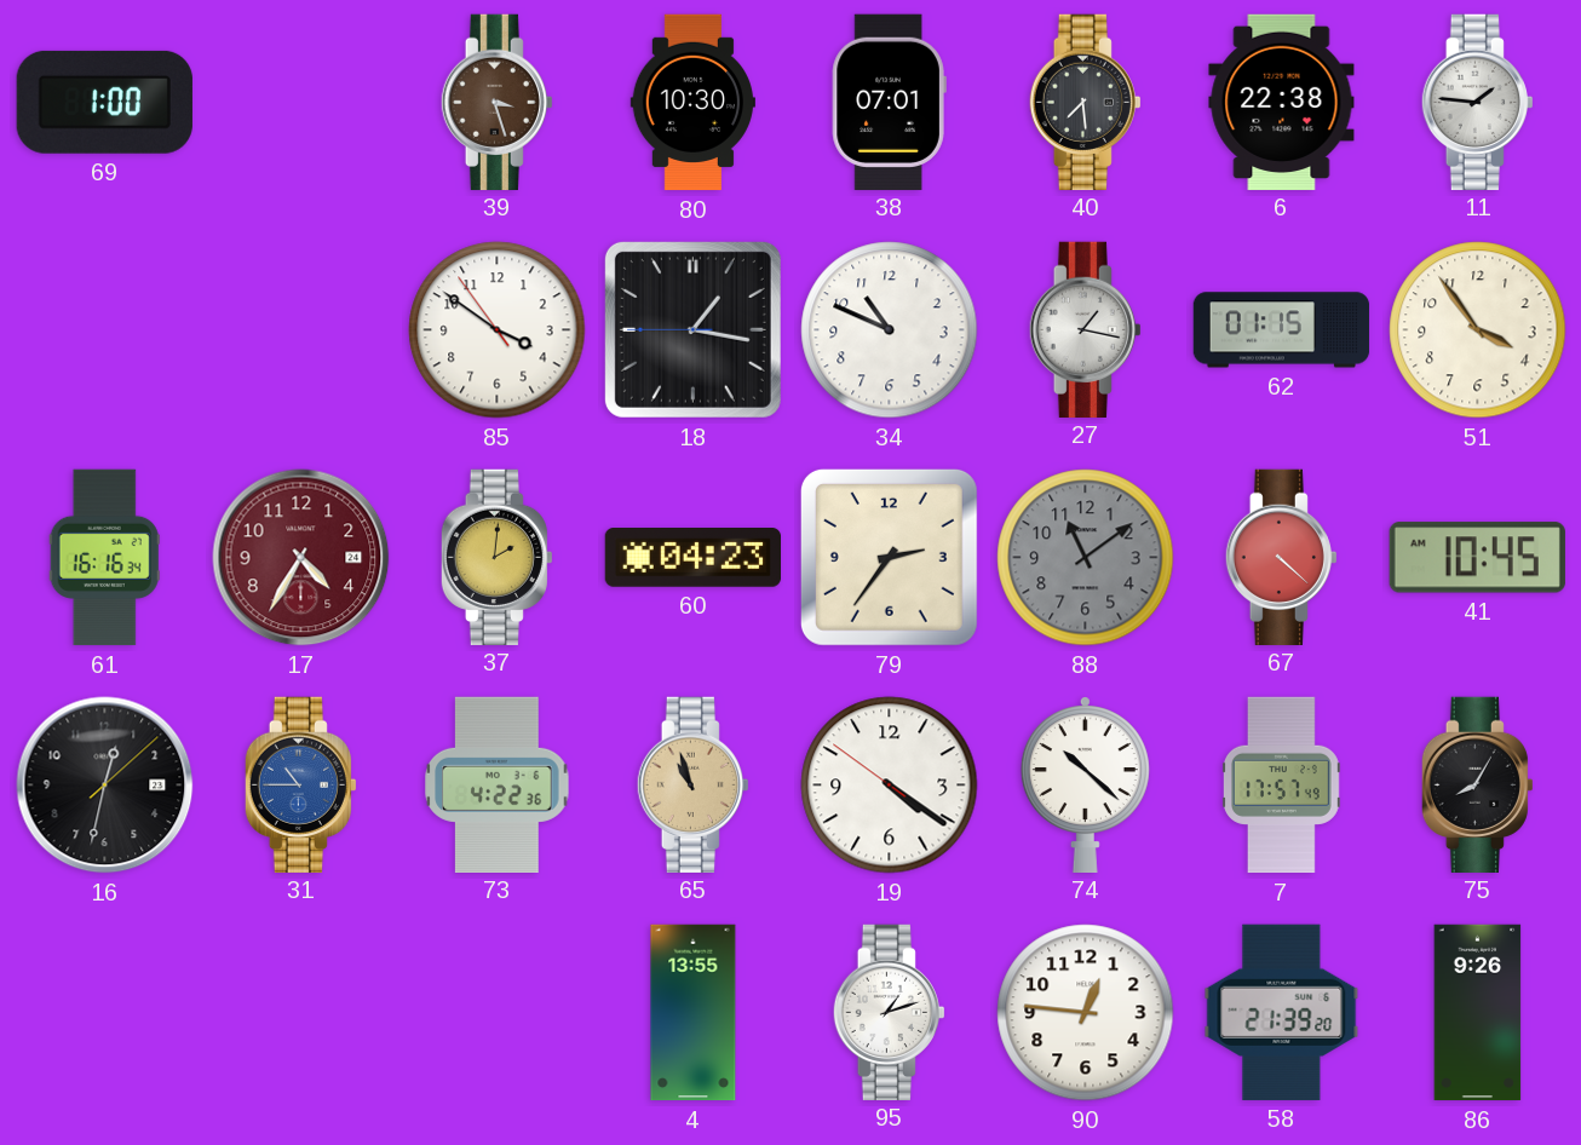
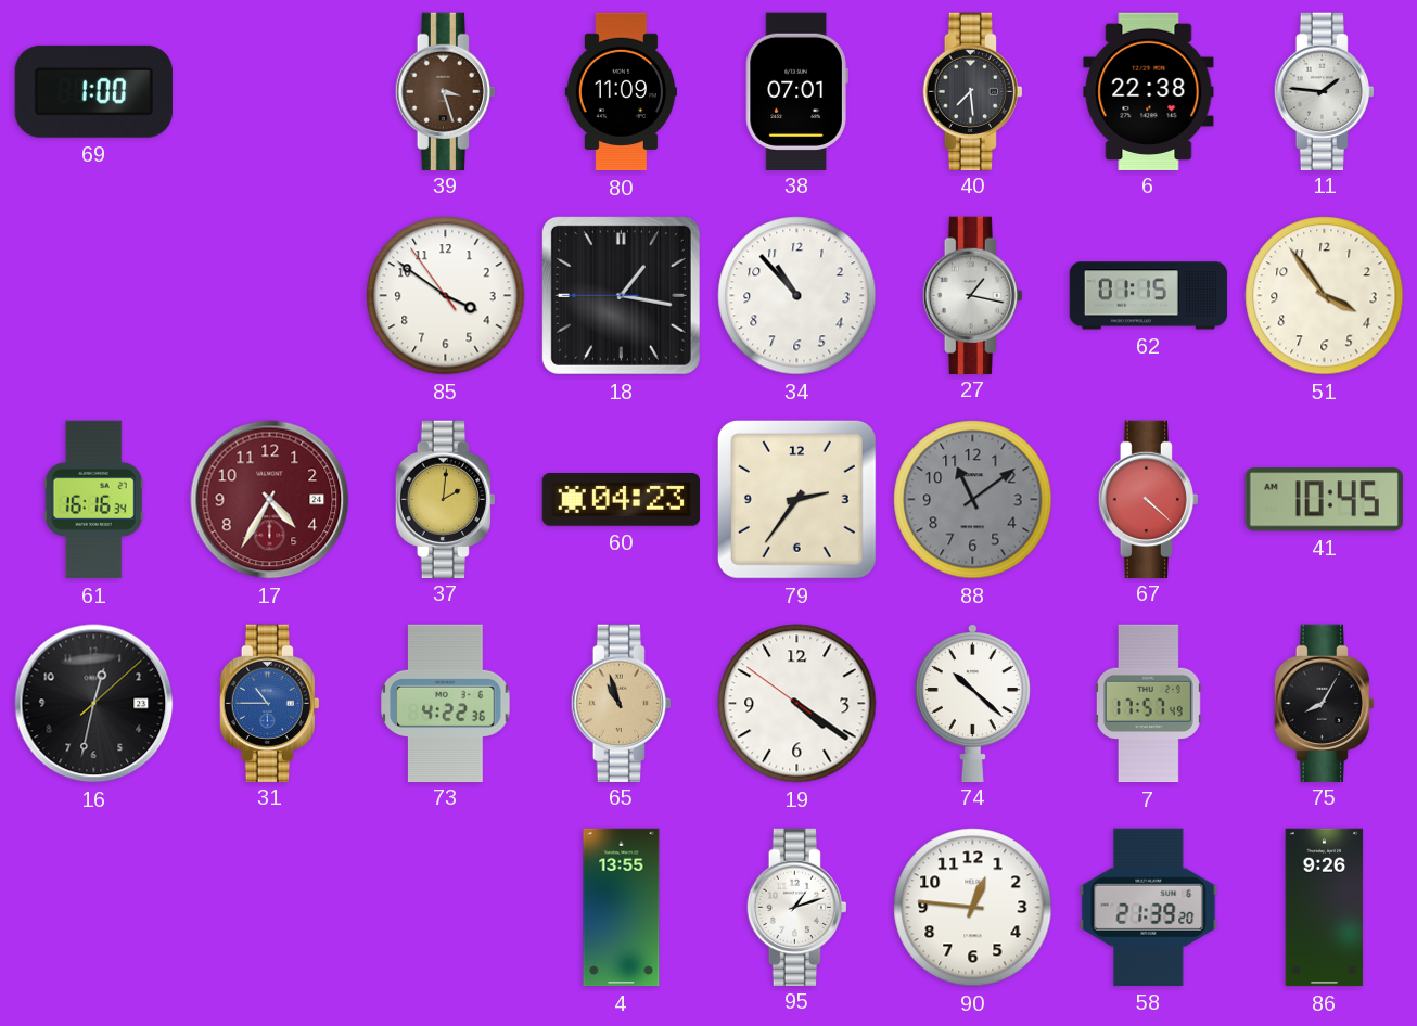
80: 10:30 -> 11:09 (621, 92)
34: 10:49 -> 10:53 (797, 296)
